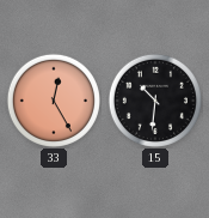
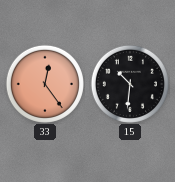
33: 12:25 -> 12:24 (45, 84)
